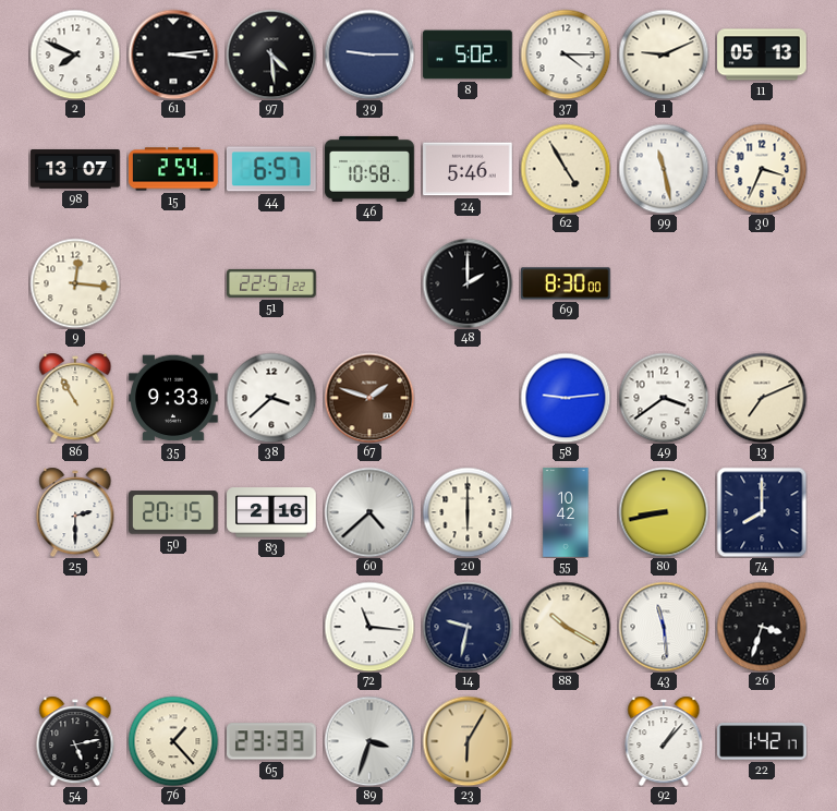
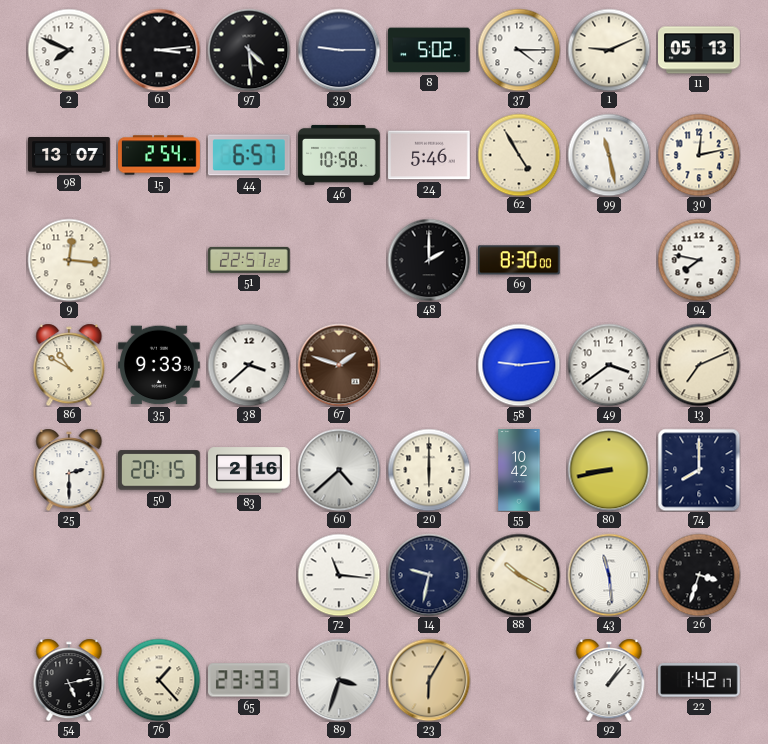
30: 3:34 -> 12:13 (699, 155)
94: none -> 7:47 (699, 260)
86: 10:55 -> 10:50 (69, 365)
